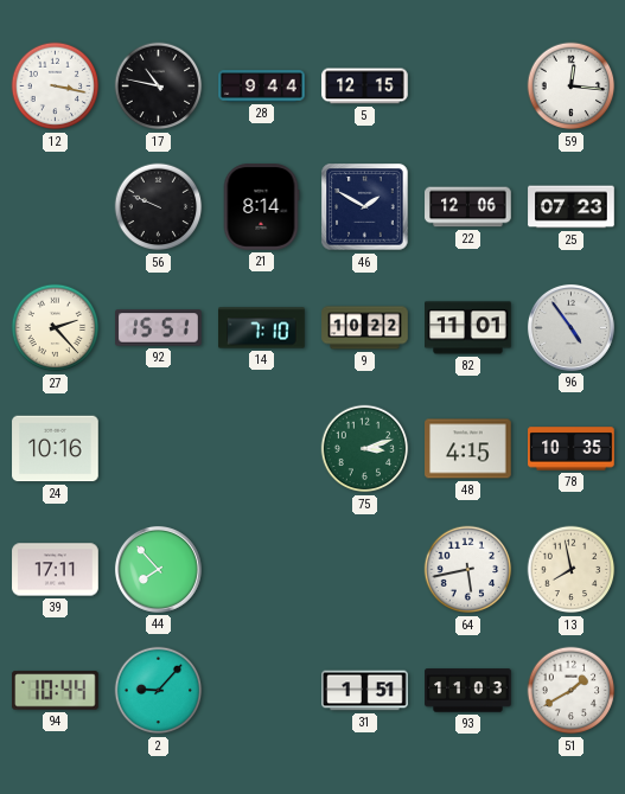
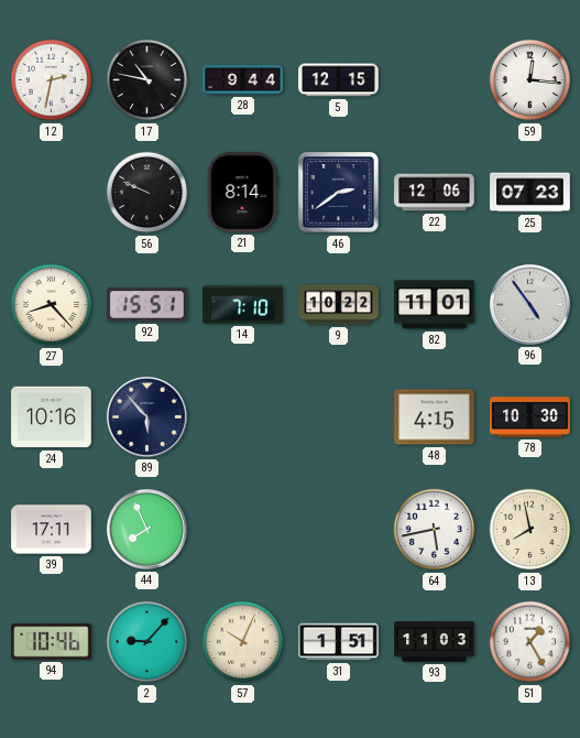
12: 3:17 -> 2:32 (52, 80)
46: 1:50 -> 2:39 (339, 193)
27: 2:23 -> 8:23 (52, 305)
89: none -> 5:53 (146, 416)
75: 3:12 -> none (365, 449)
78: 10:35 -> 10:30 (530, 417)
44: 7:53 -> 7:56 (146, 529)
94: 10:44 -> 10:46 (52, 642)
57: none -> 10:04 (243, 642)
51: 1:40 -> 1:25 (530, 642)
